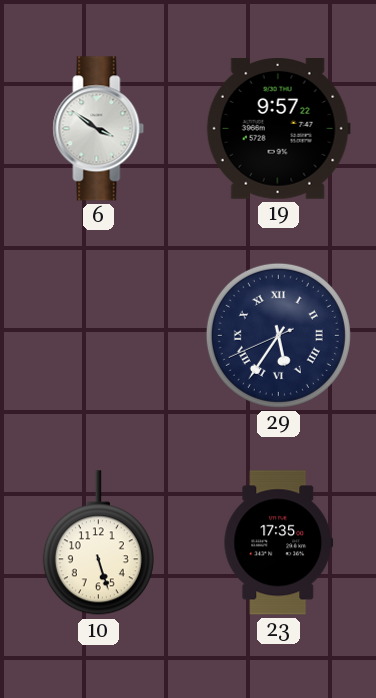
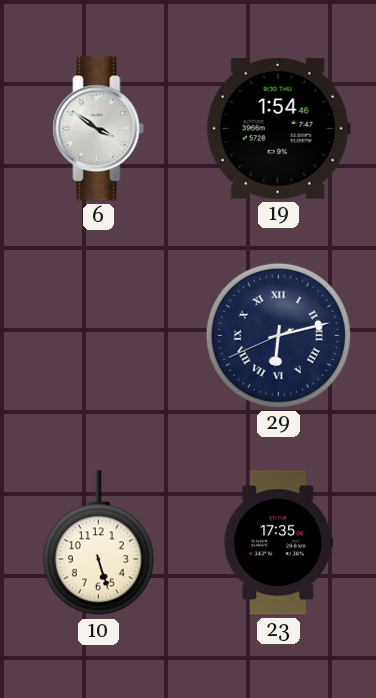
19: 9:57 -> 1:54 (278, 129)
29: 5:35 -> 6:12 (278, 335)
